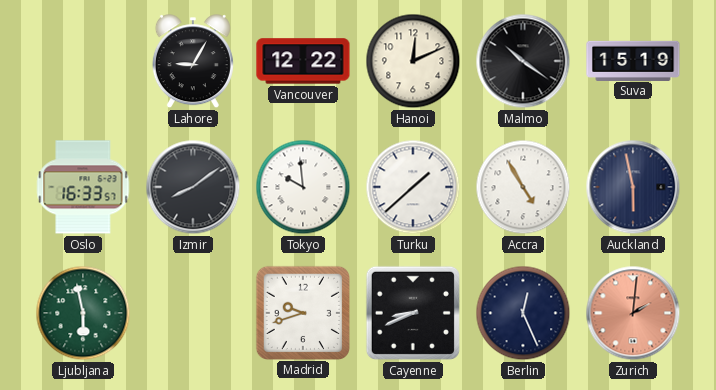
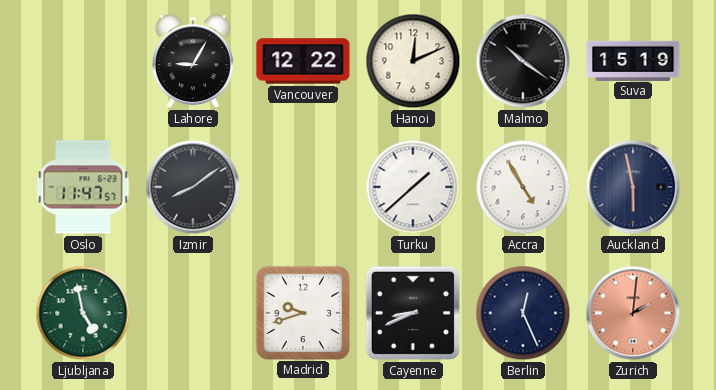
Oslo: 16:33 -> 11:47 (83, 187)
Tokyo: 9:59 -> none (303, 187)
Ljubljana: 5:58 -> 4:58 (83, 313)
